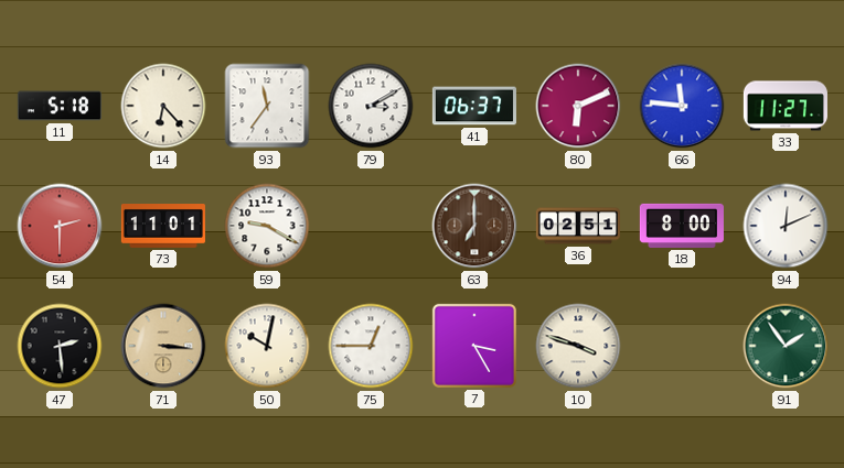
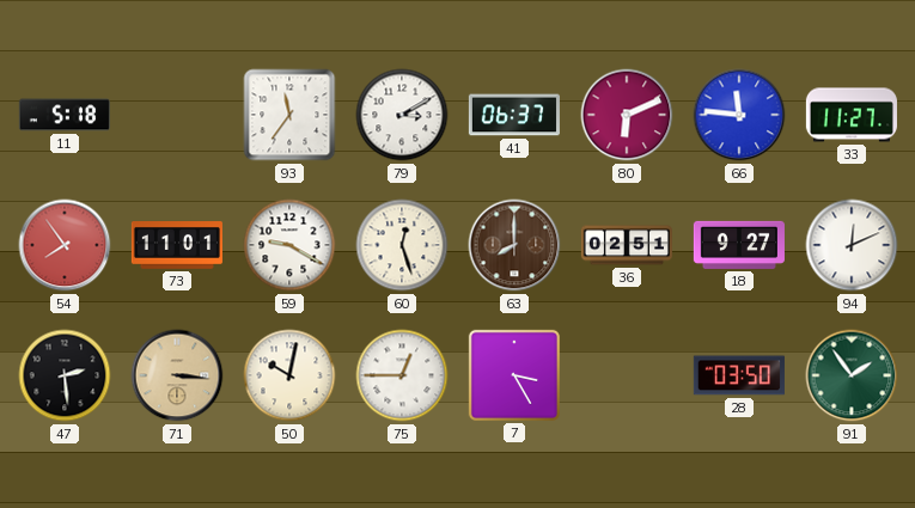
14: 6:23 -> none (163, 106)
54: 2:30 -> 7:54 (65, 245)
60: none -> 12:27 (402, 245)
63: 7:00 -> 8:00 (514, 245)
18: 8:00 -> 9:27 (739, 245)
10: 3:48 -> none (578, 346)
28: none -> 03:50 (739, 375)
